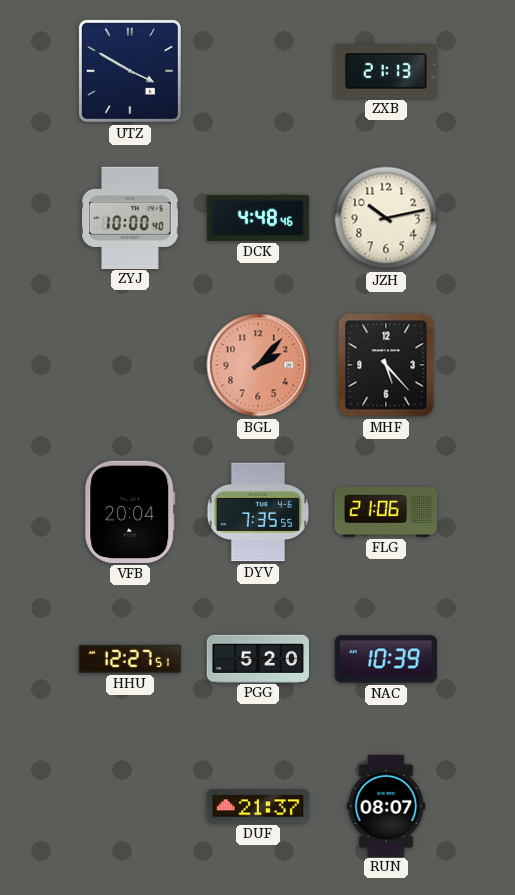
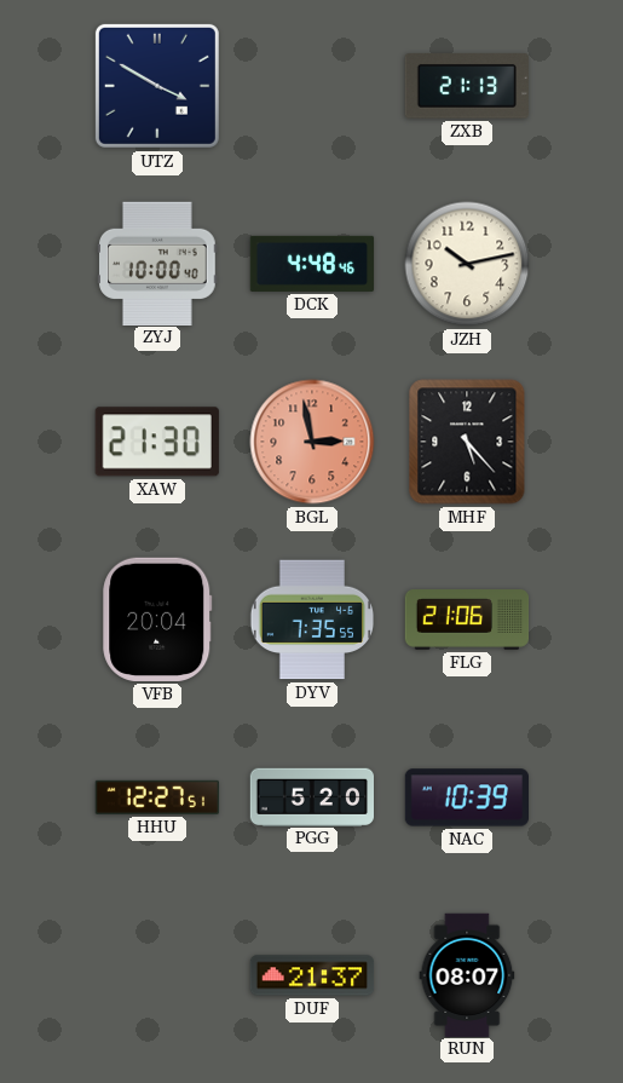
XAW: none -> 21:30 (157, 442)
BGL: 2:07 -> 2:58 (312, 442)
